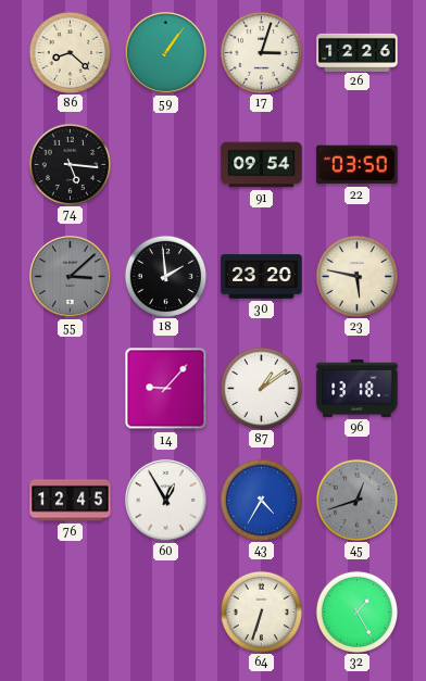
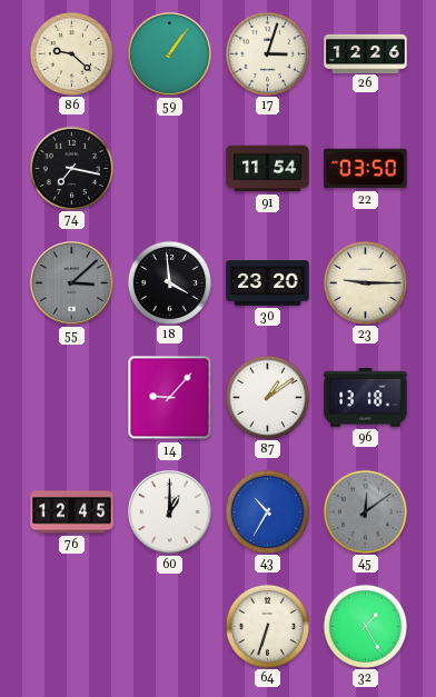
86: 8:22 -> 9:22 (71, 53)
74: 5:16 -> 7:17 (71, 168)
91: 09:54 -> 11:54 (268, 169)
18: 1:59 -> 3:59 (169, 282)
23: 5:47 -> 9:15 (365, 282)
60: 12:55 -> 1:00 (170, 512)
43: 4:35 -> 10:35 (267, 511)
45: 12:42 -> 12:09 (365, 511)
